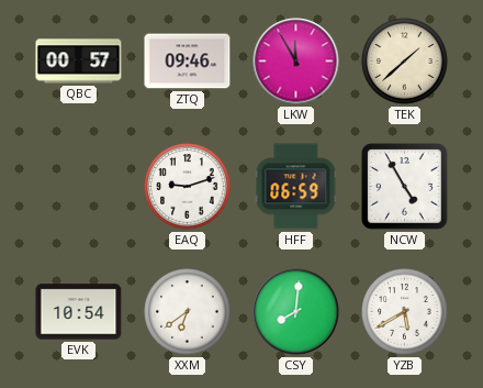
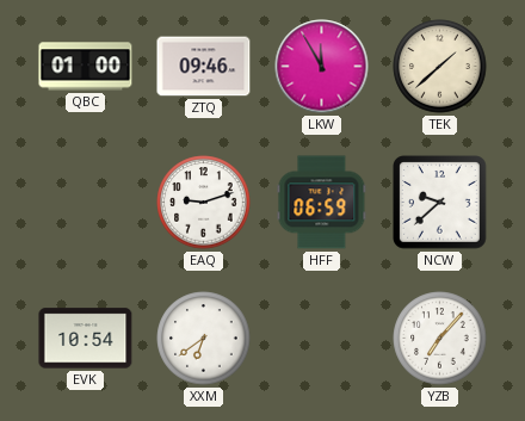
QBC: 00:57 -> 01:00 (86, 67)
NCW: 4:55 -> 9:38 (440, 203)
CSY: 8:01 -> none (296, 312)
YZB: 5:40 -> 7:07 (440, 339)
